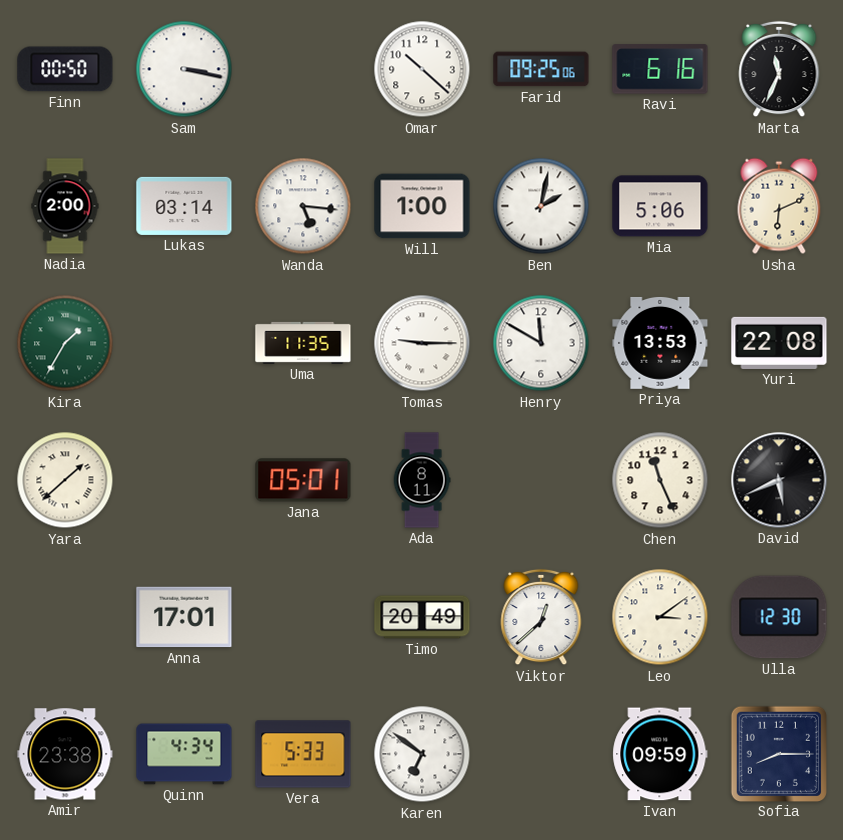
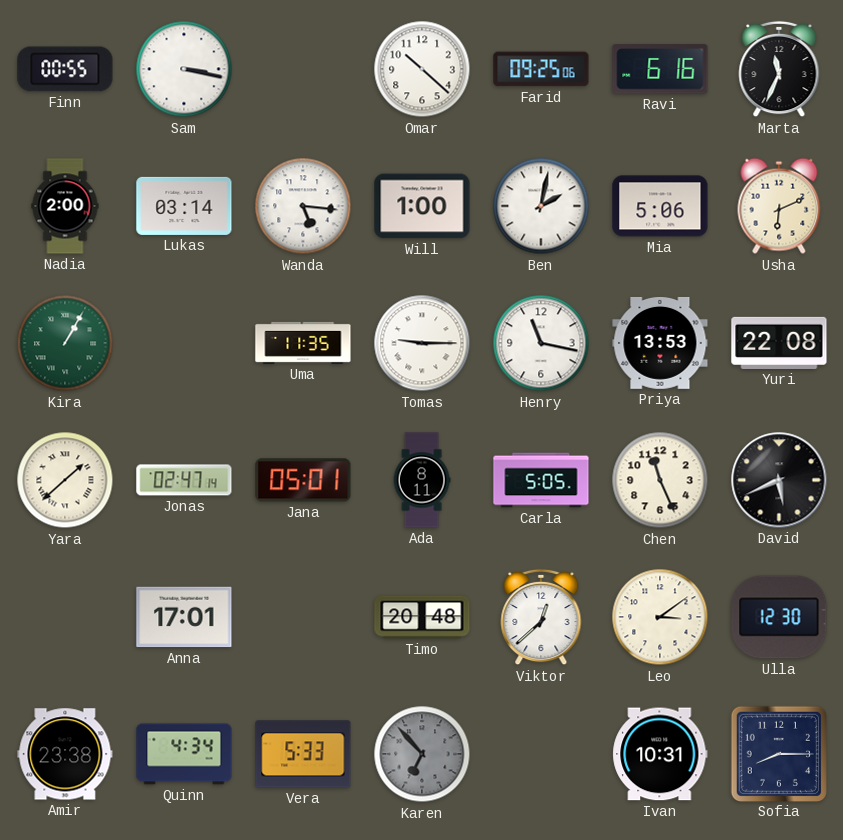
Finn: 00:50 -> 00:55 (65, 69)
Kira: 1:35 -> 1:05 (65, 343)
Henry: 11:50 -> 11:17 (541, 343)
Jonas: none -> 02:47 (184, 480)
Carla: none -> 5:05 (541, 480)
Timo: 20:49 -> 20:48 (422, 617)
Karen: 6:51 -> 6:53 (422, 754)
Karen dial: white -> grey (422, 754)
Ivan: 09:59 -> 10:31 (660, 754)
